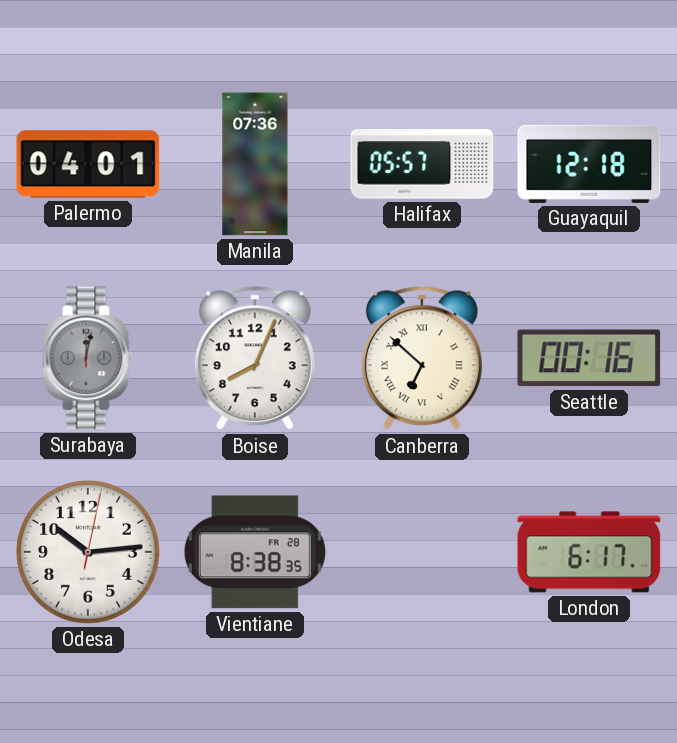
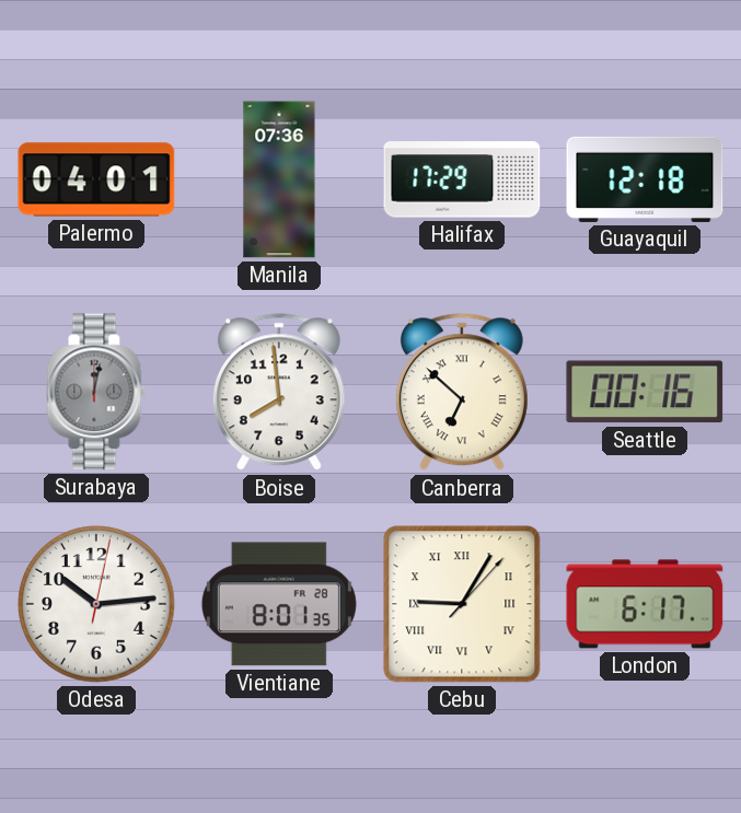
Halifax: 05:57 -> 17:29 (462, 179)
Boise: 8:04 -> 7:59 (279, 393)
Vientiane: 8:38 -> 8:01 (279, 604)
Cebu: none -> 9:05 (462, 604)
